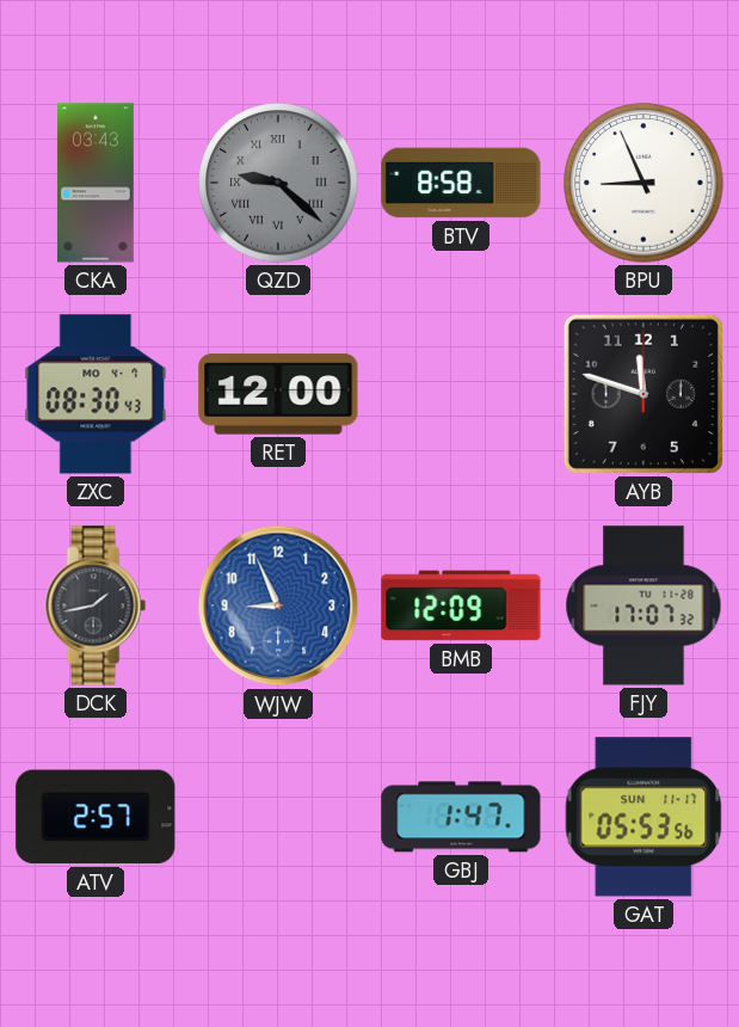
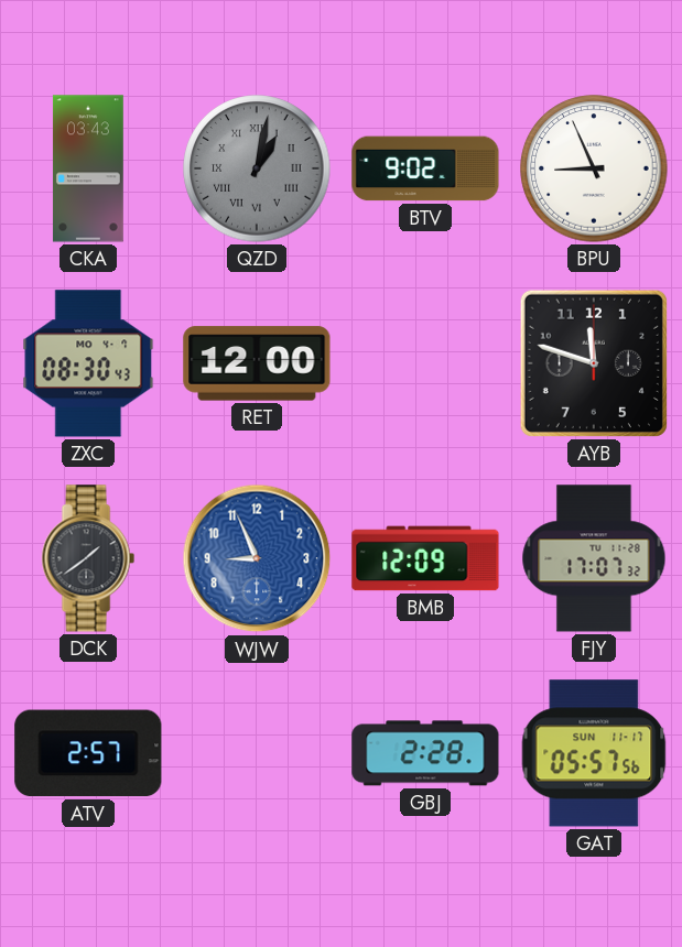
QZD: 9:22 -> 1:02 (257, 168)
BTV: 8:58 -> 9:02 (425, 168)
DCK: 1:43 -> 1:39 (88, 558)
GBJ: 1:47 -> 2:28 (425, 753)
GAT: 05:53 -> 05:57 (594, 753)
